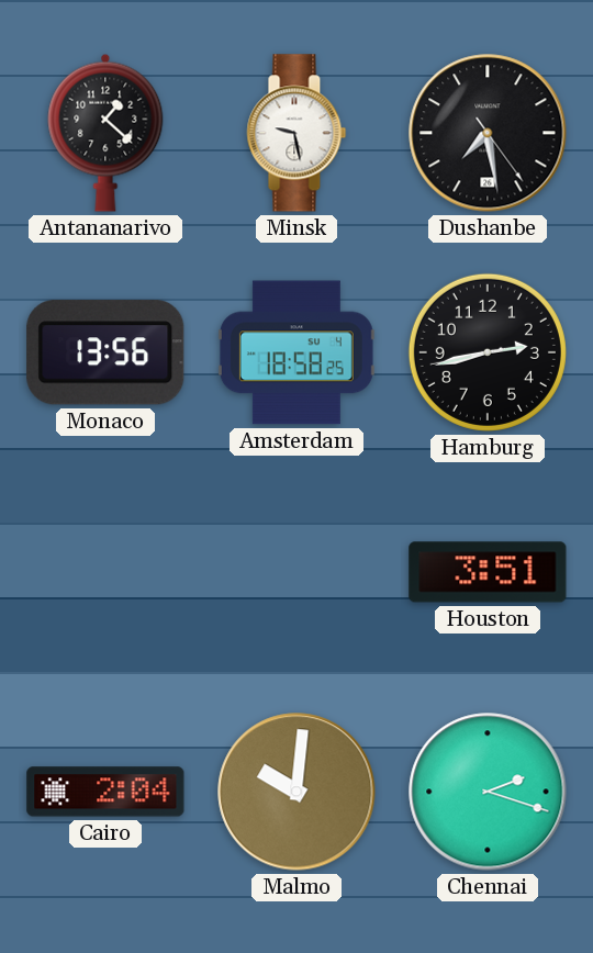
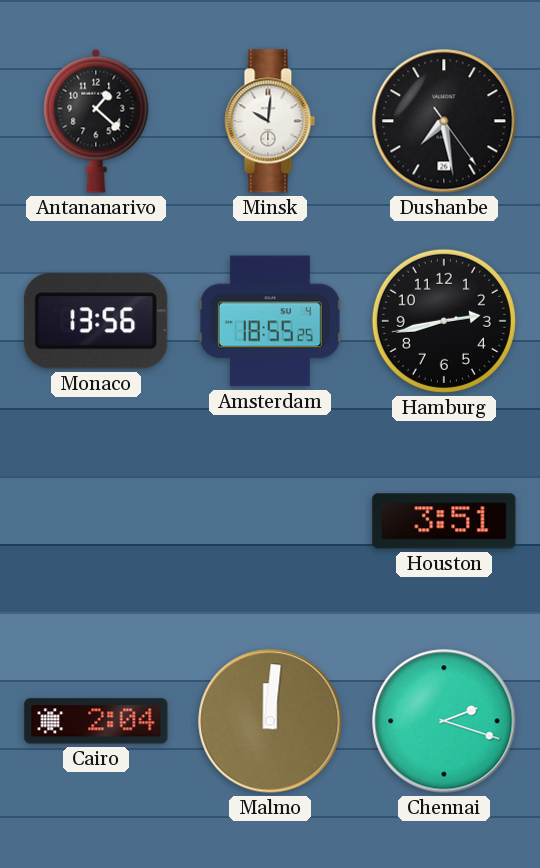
Minsk: 9:28 -> 10:01 (270, 121)
Amsterdam: 18:58 -> 18:55 (270, 321)
Malmo: 10:01 -> 12:01 (270, 721)
